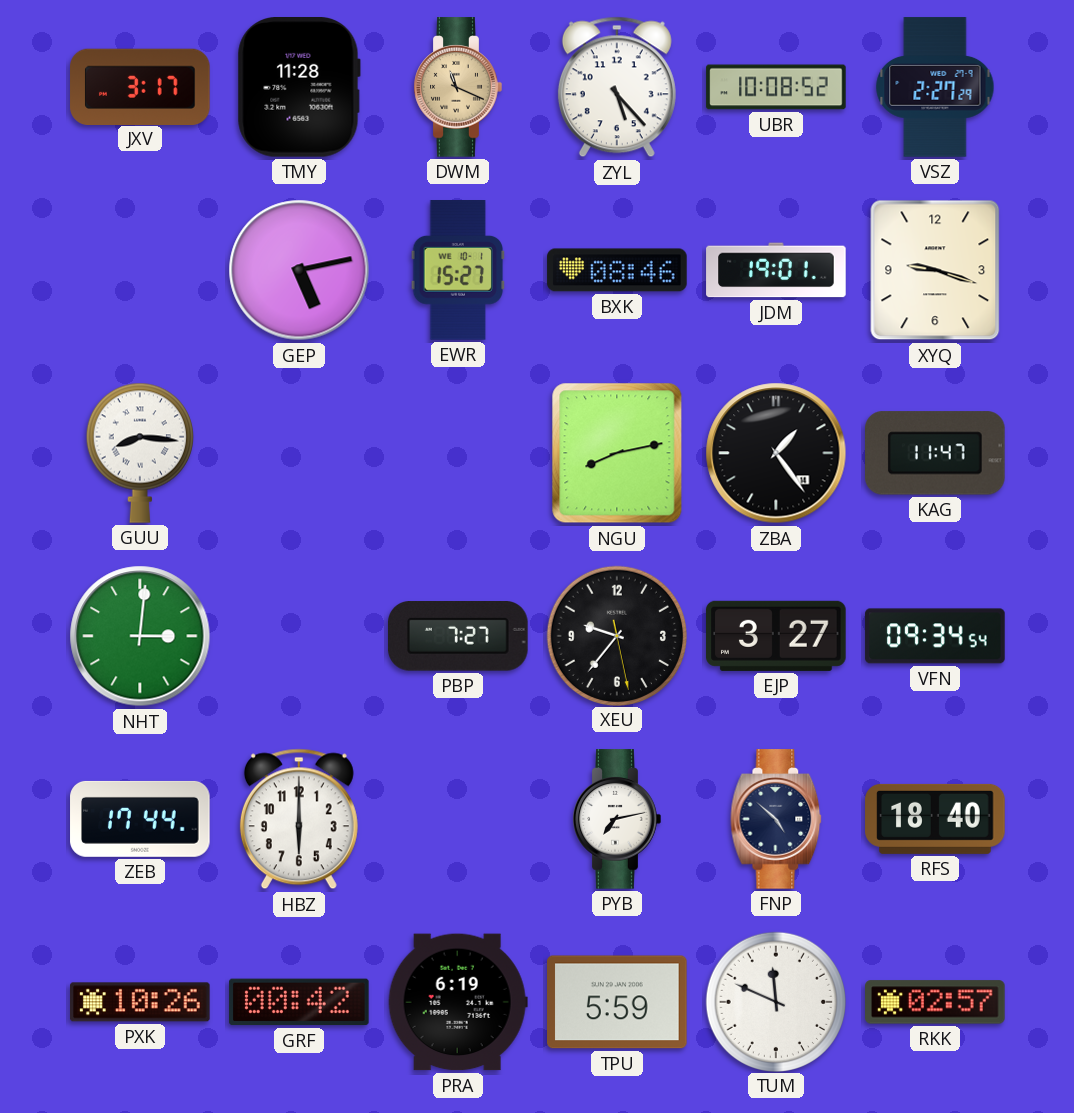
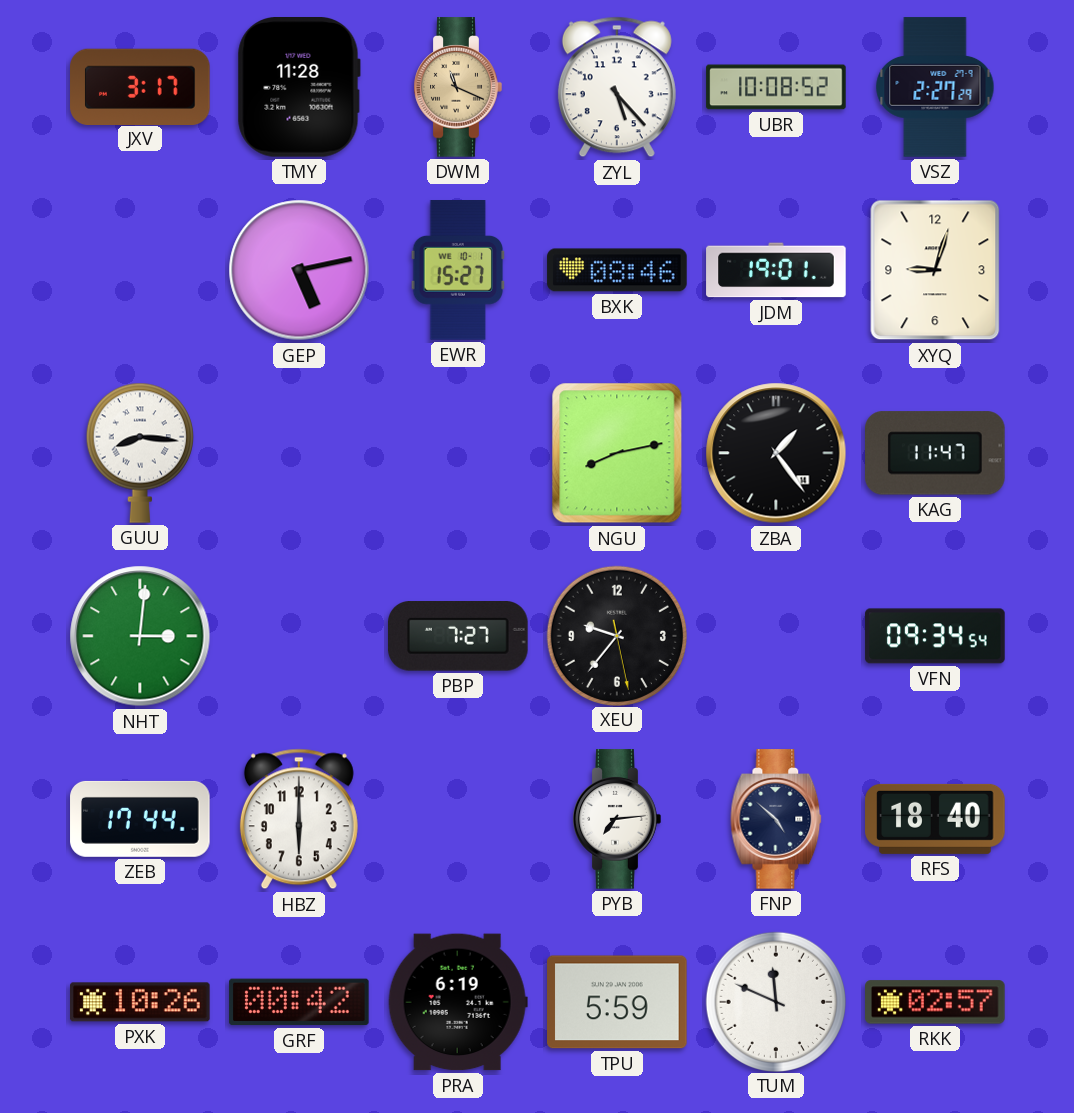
XYQ: 9:18 -> 9:03 (935, 270)
EJP: 3:27 -> none (776, 636)
PYB: 7:13 -> 7:14 (617, 819)
